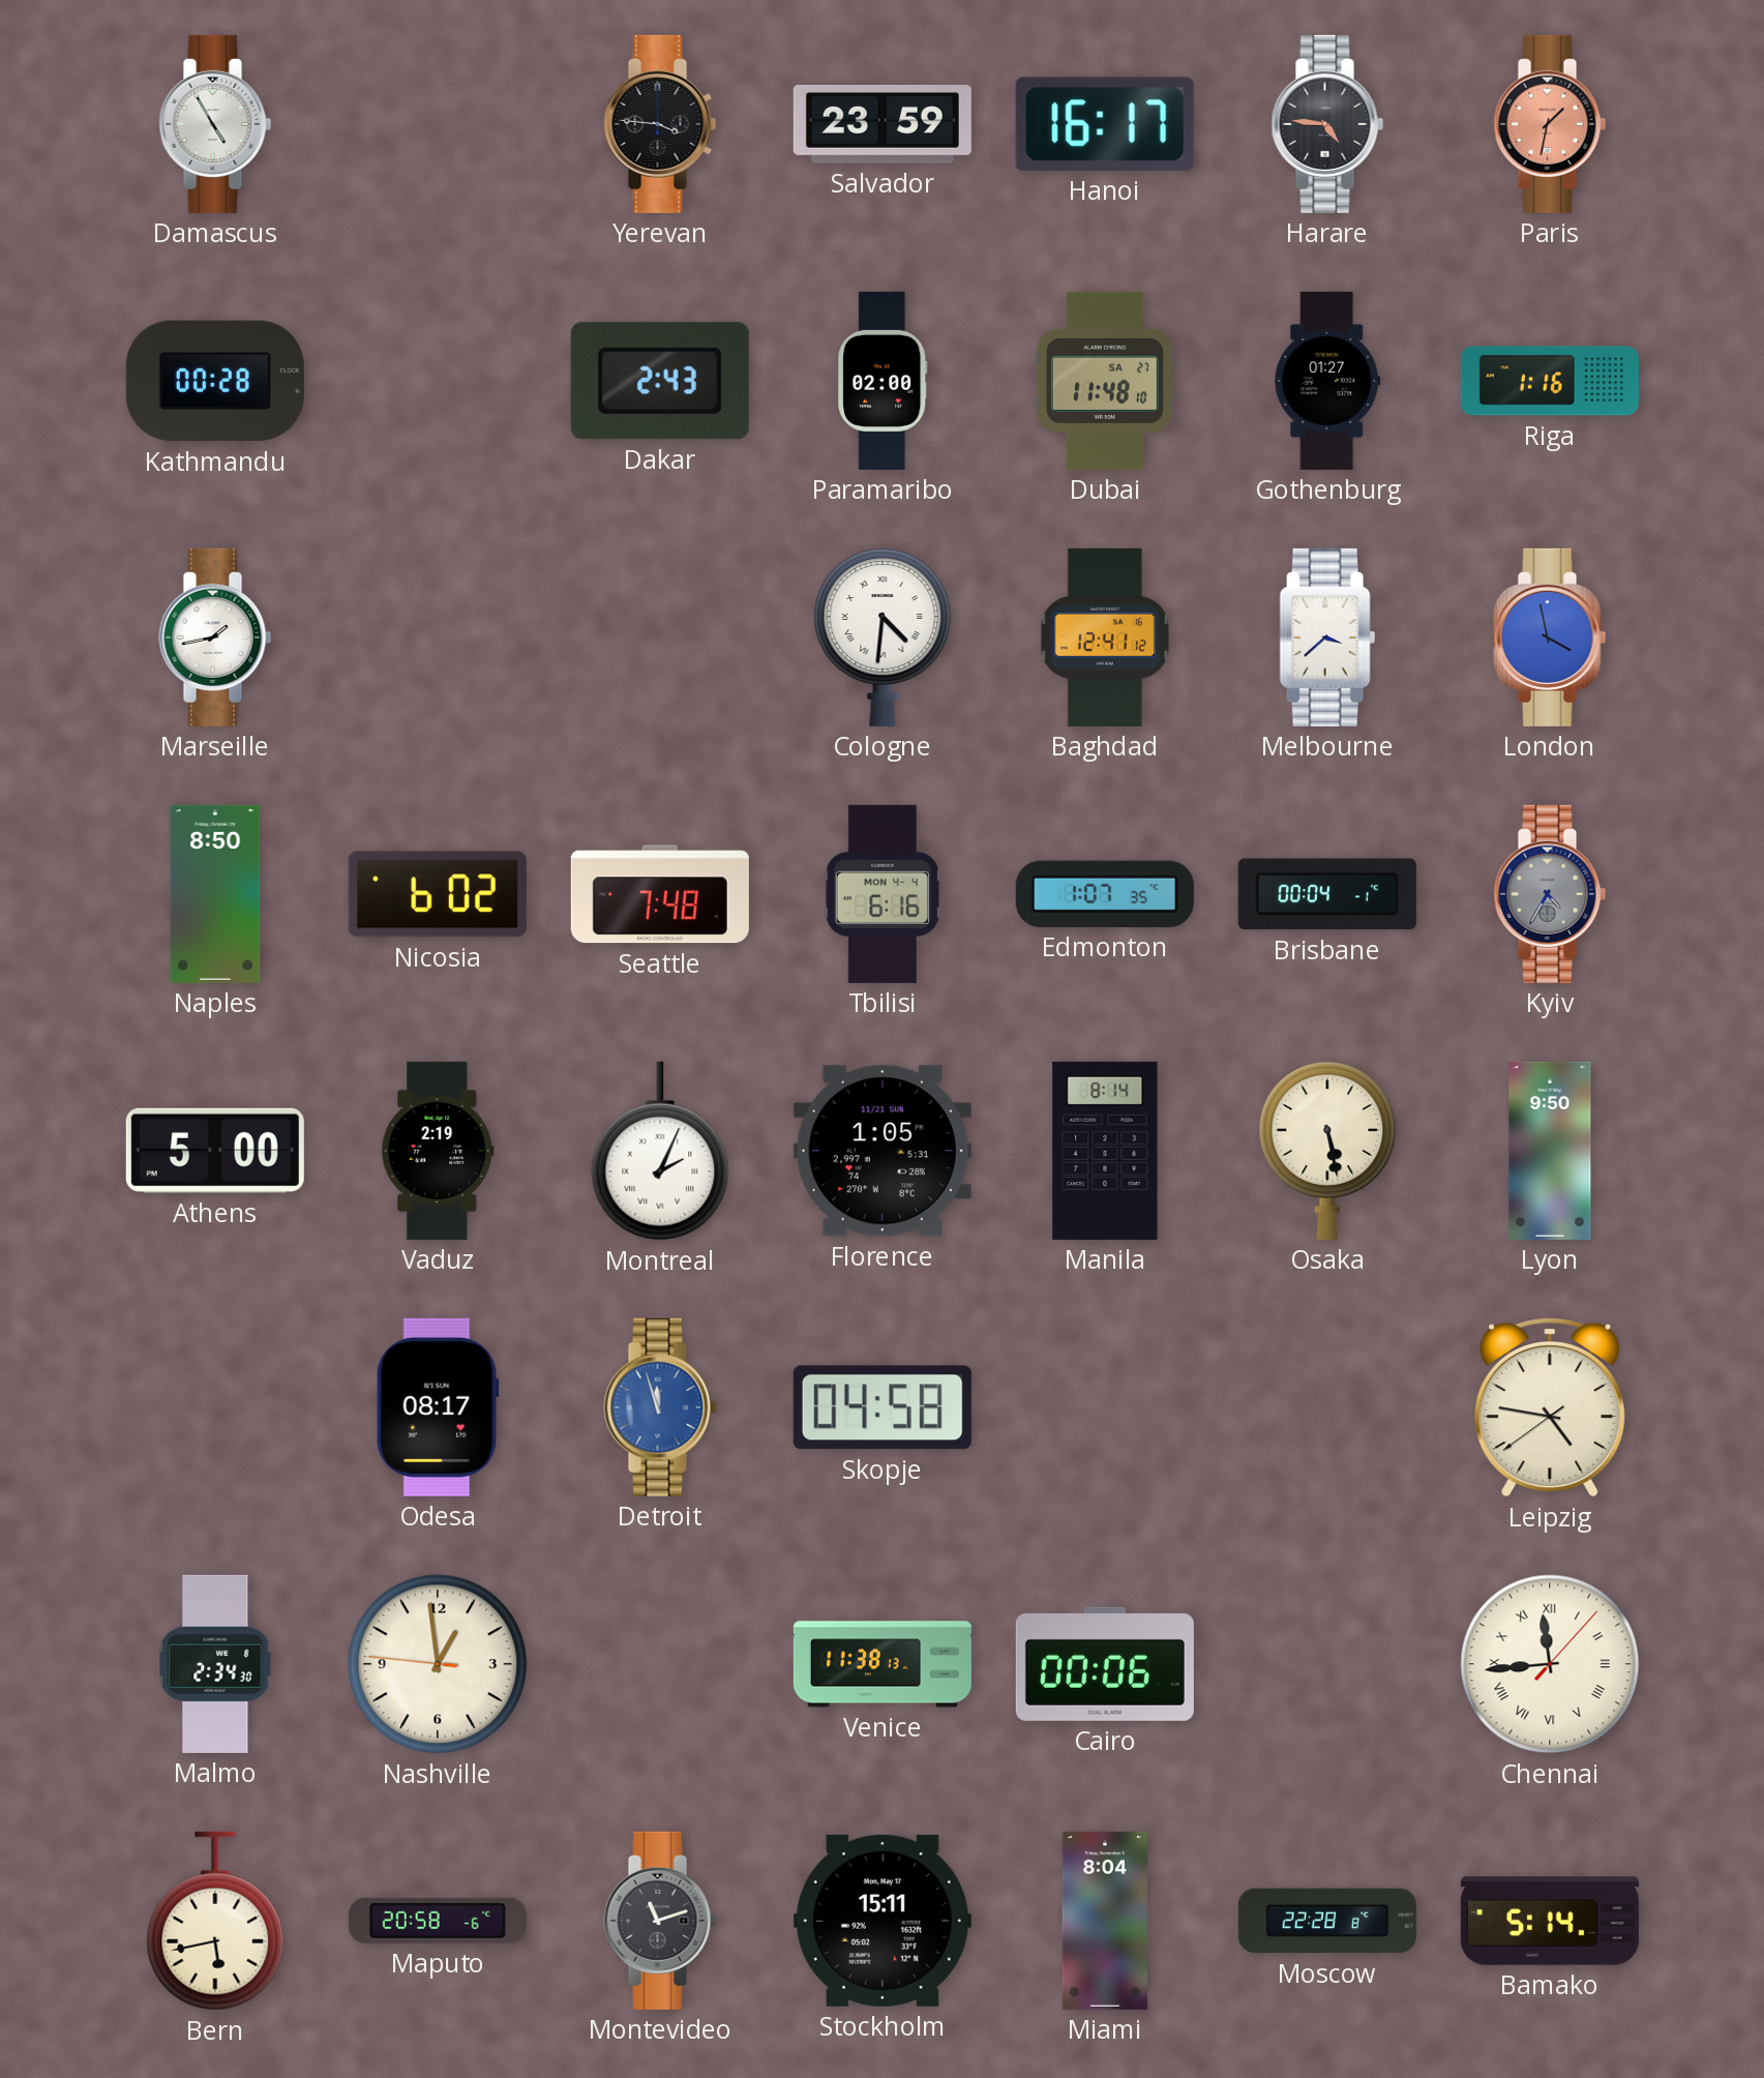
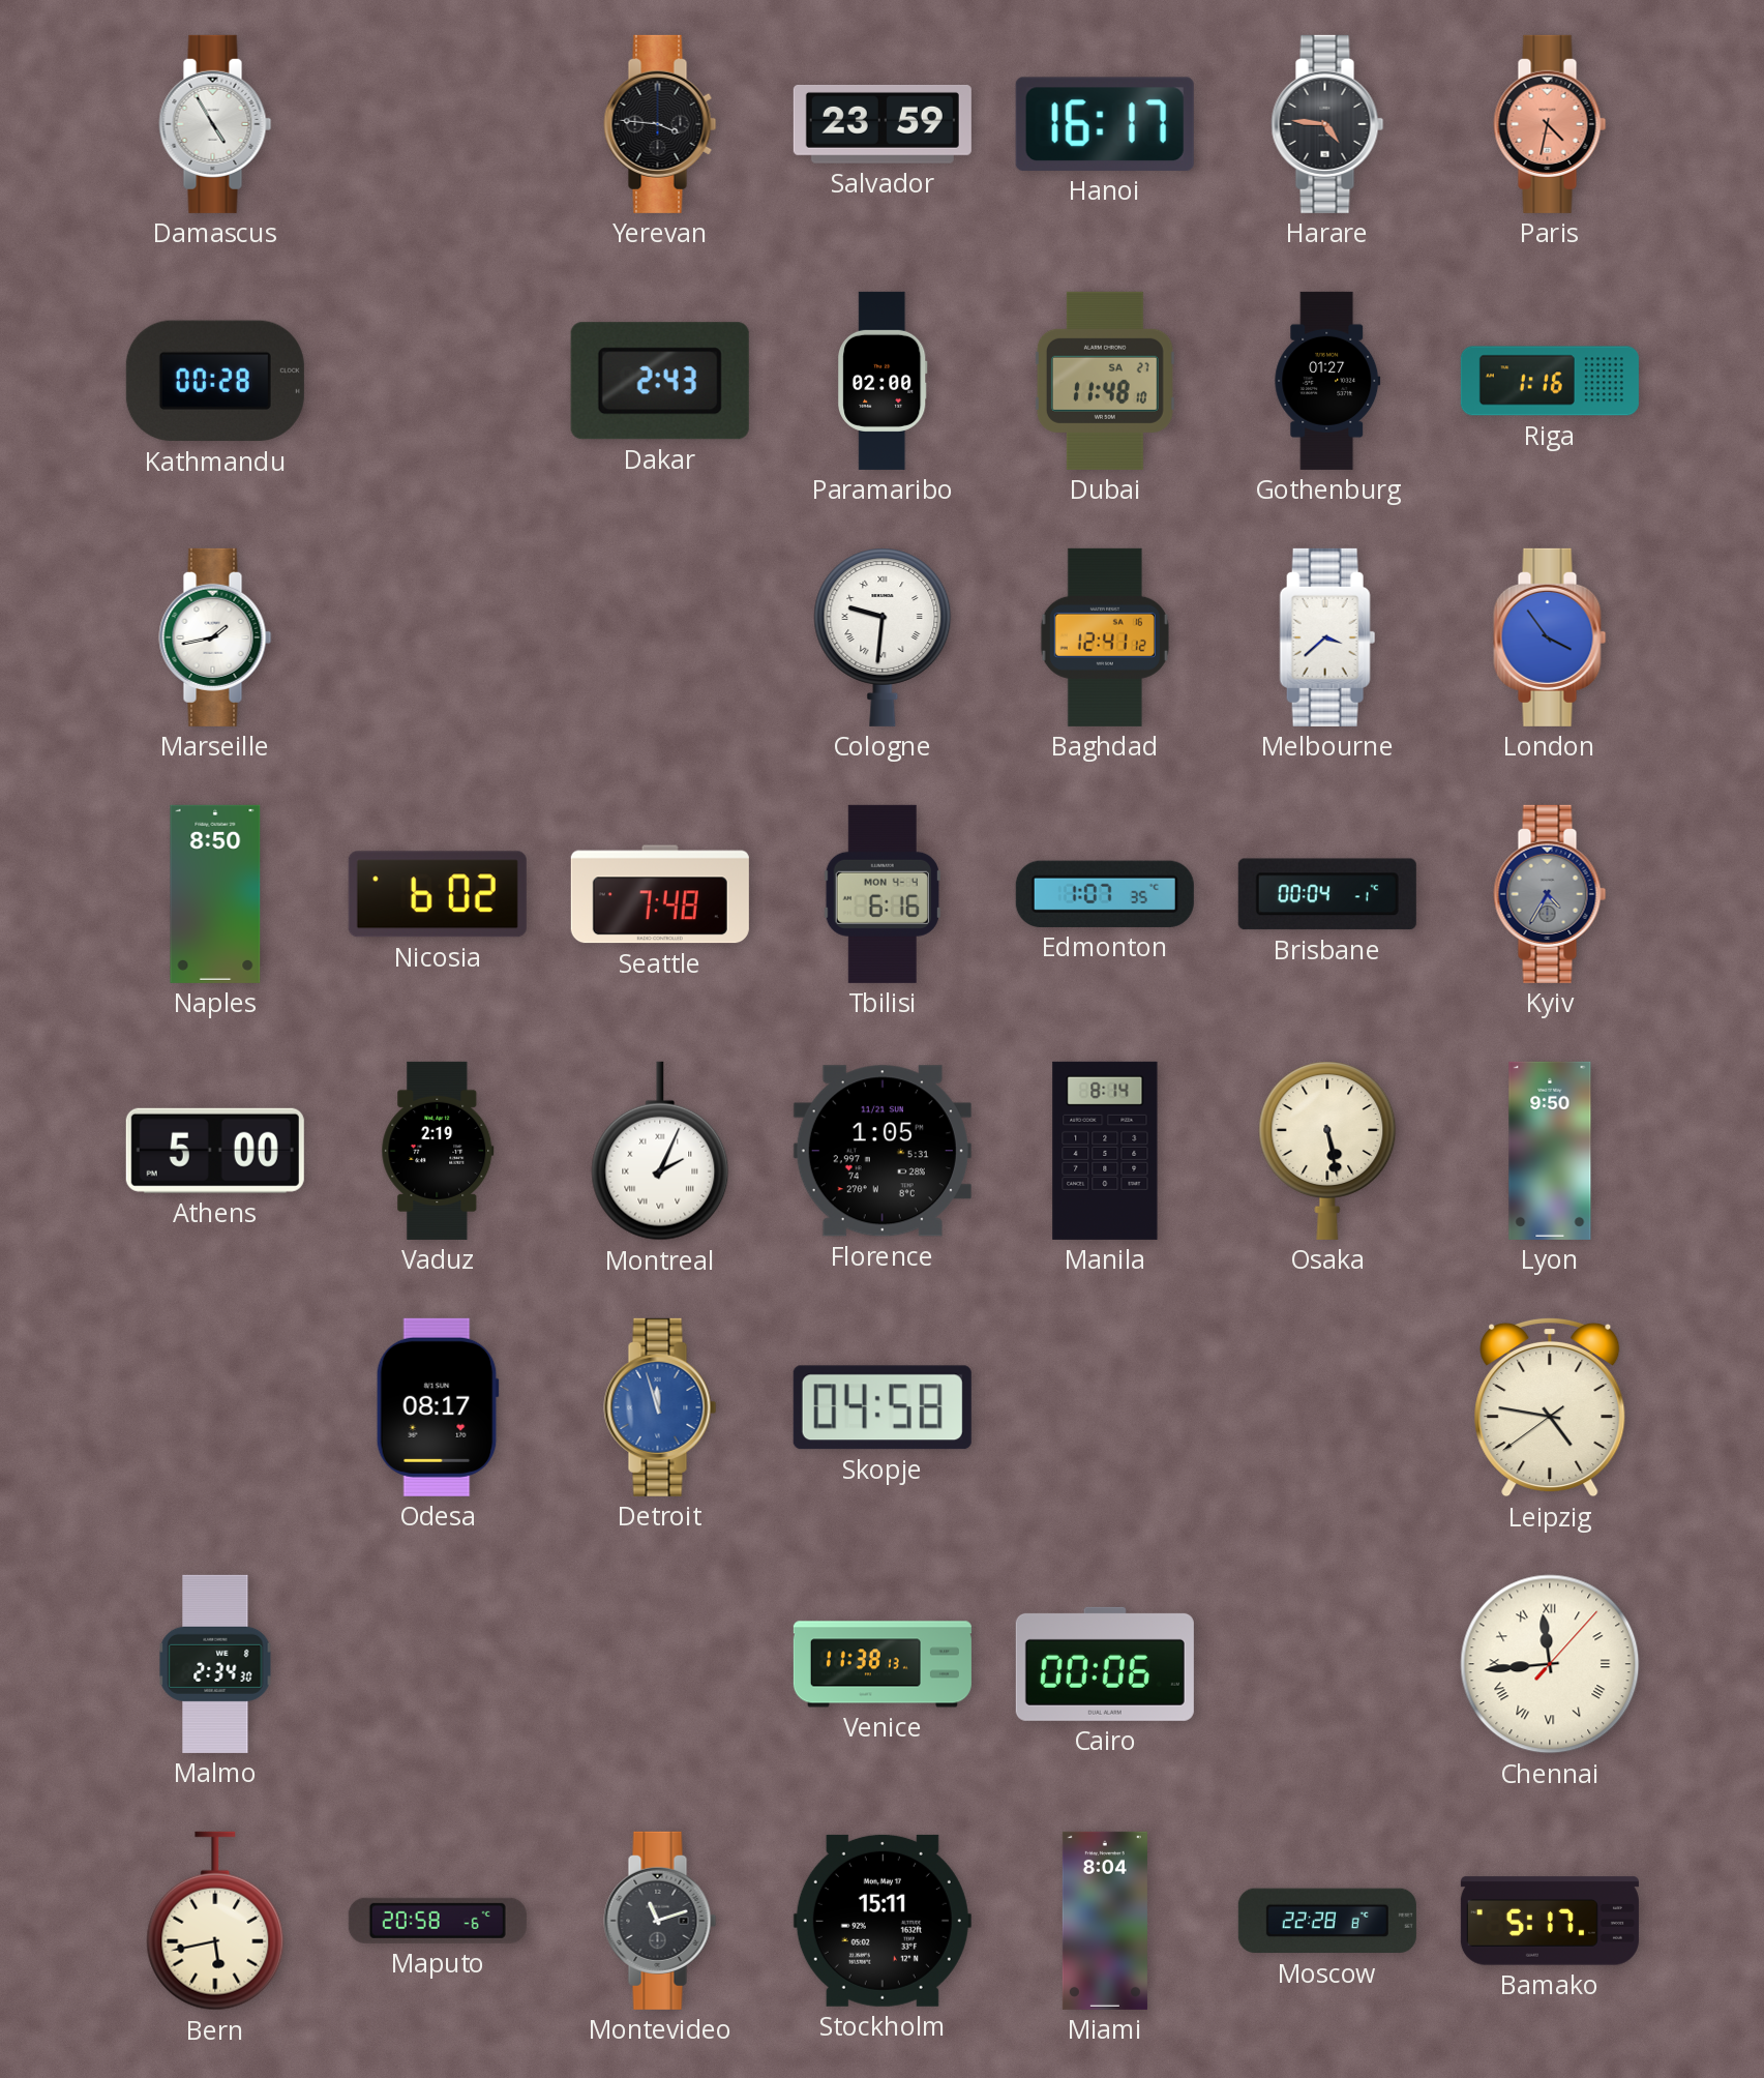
Paris: 1:32 -> 4:32 (1550, 124)
Cologne: 4:31 -> 9:31 (883, 637)
London: 3:58 -> 3:54 (1550, 637)
Nashville: 12:58 -> none (438, 1664)
Bamako: 5:14 -> 5:17 (1550, 1921)
